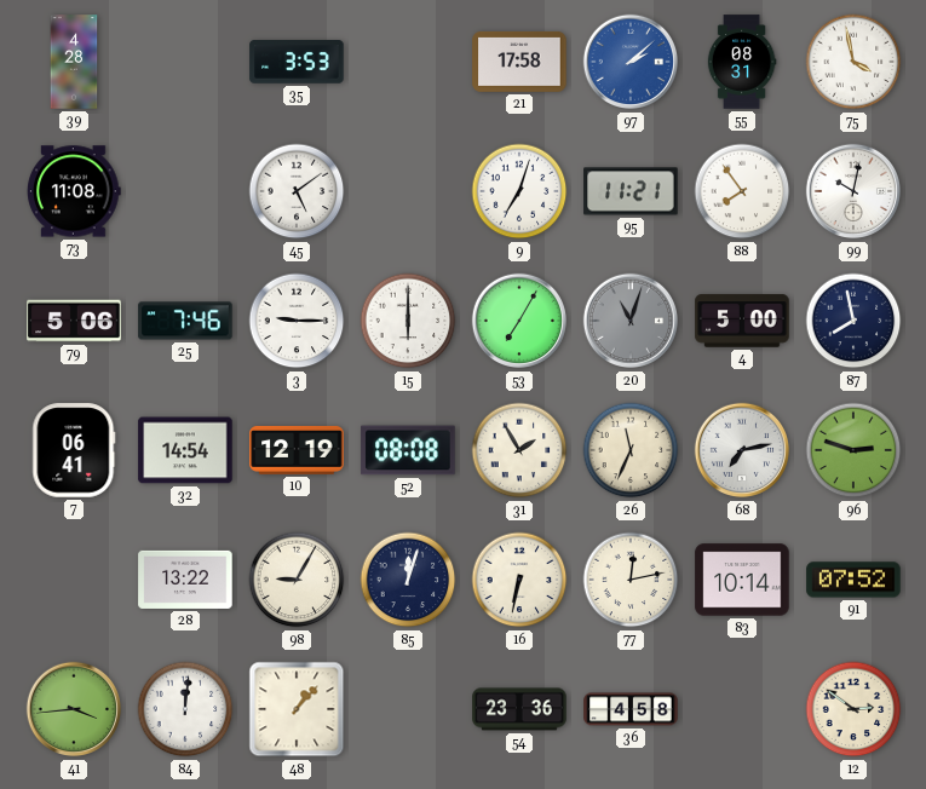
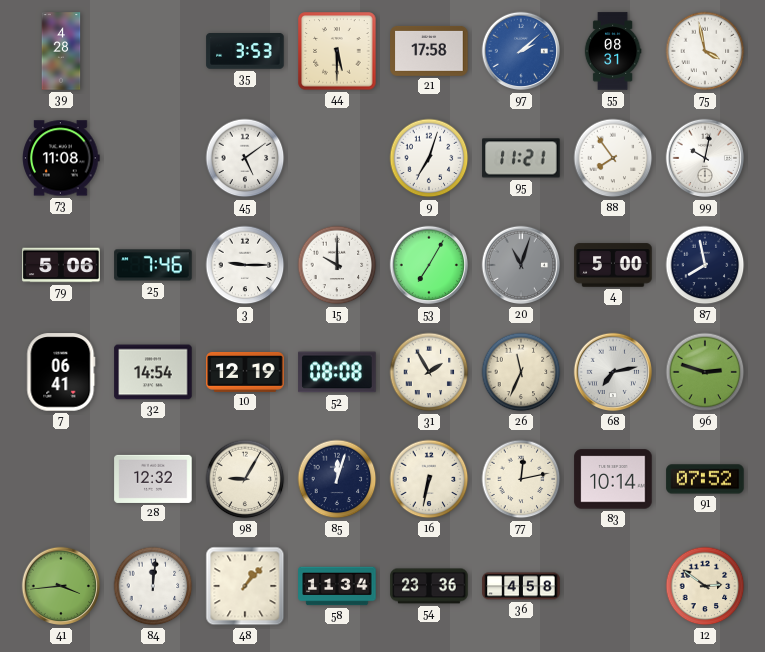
44: none -> 5:30 (337, 51)
15: 6:00 -> 10:00 (337, 265)
28: 13:22 -> 12:32 (153, 479)
58: none -> 11:34 (337, 586)
